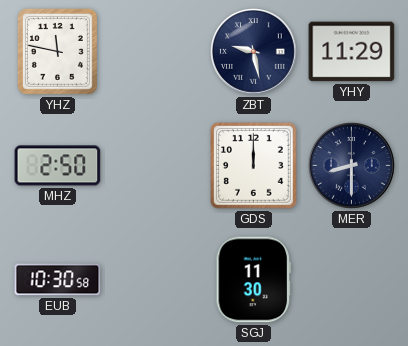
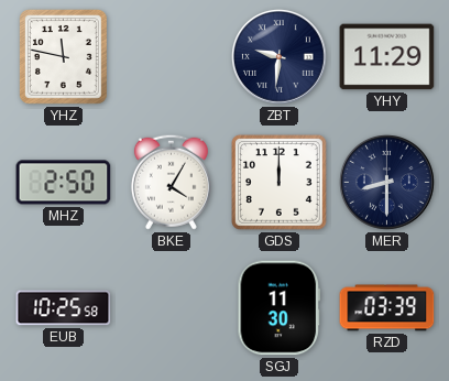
ZBT: 9:28 -> 9:31 (280, 57)
BKE: none -> 4:05 (171, 182)
EUB: 10:30 -> 10:25 (64, 308)
RZD: none -> 03:39 (387, 308)
